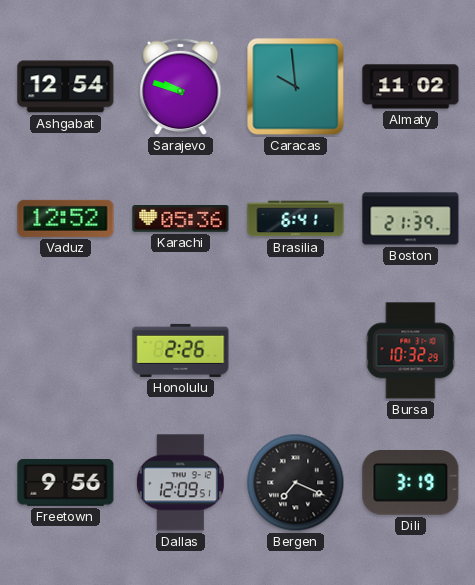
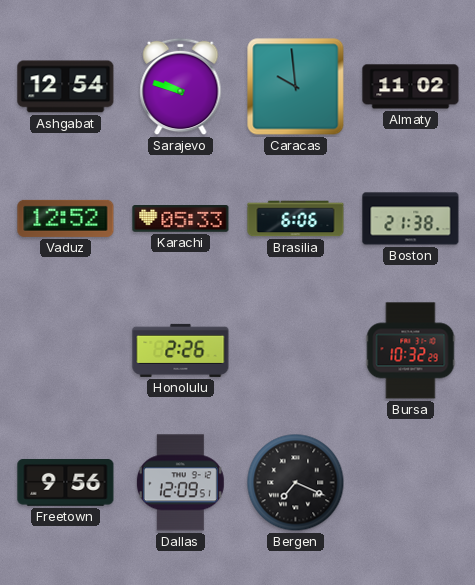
Karachi: 05:36 -> 05:33 (181, 219)
Brasilia: 6:41 -> 6:06 (296, 219)
Boston: 21:39 -> 21:38 (411, 219)
Dili: 3:19 -> none (411, 483)
